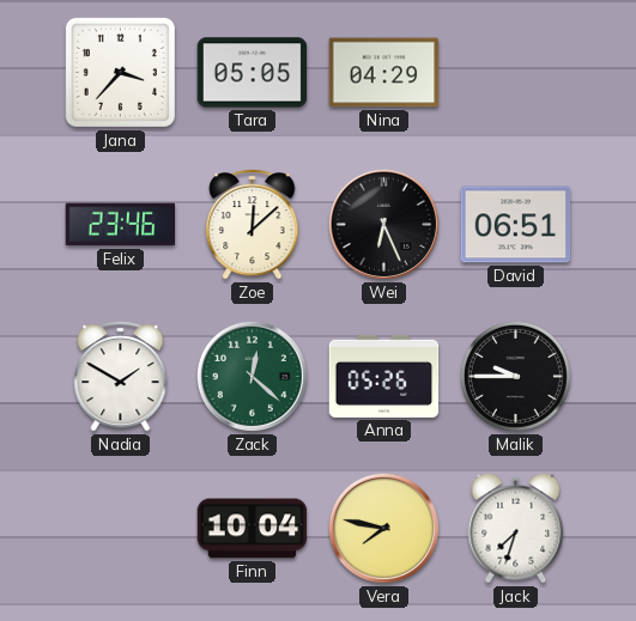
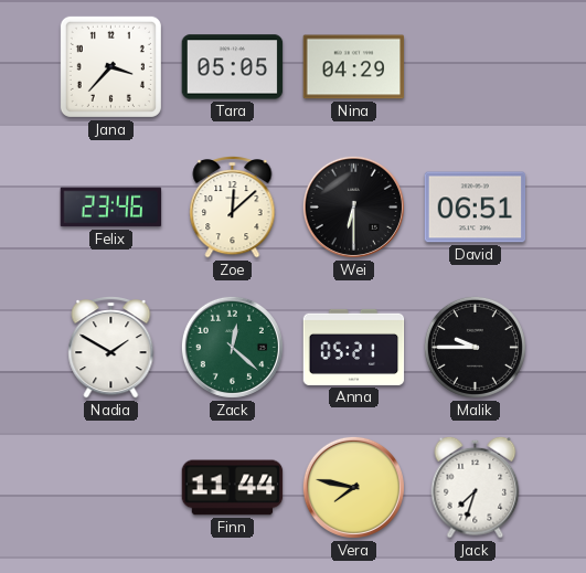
Wei: 6:26 -> 6:30 (353, 206)
Anna: 05:26 -> 05:21 (354, 347)
Finn: 10:04 -> 11:44 (233, 488)
